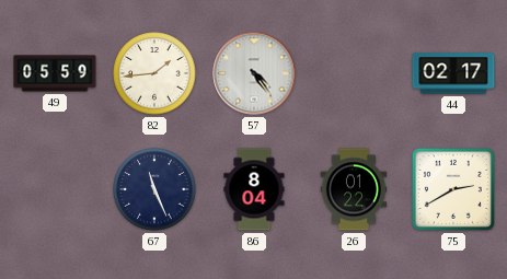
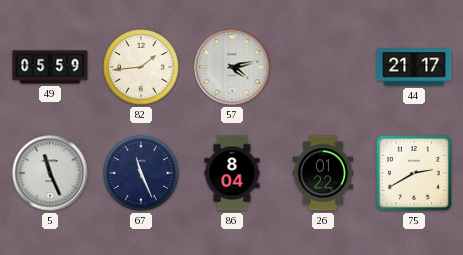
57: 4:24 -> 4:13 (232, 67)
44: 02:17 -> 21:17 (414, 67)
5: none -> 11:26 (50, 173)
